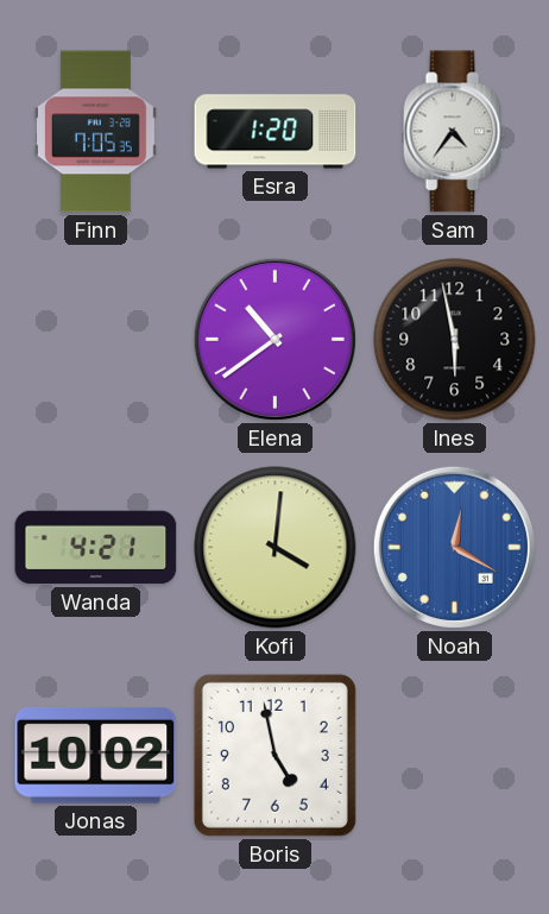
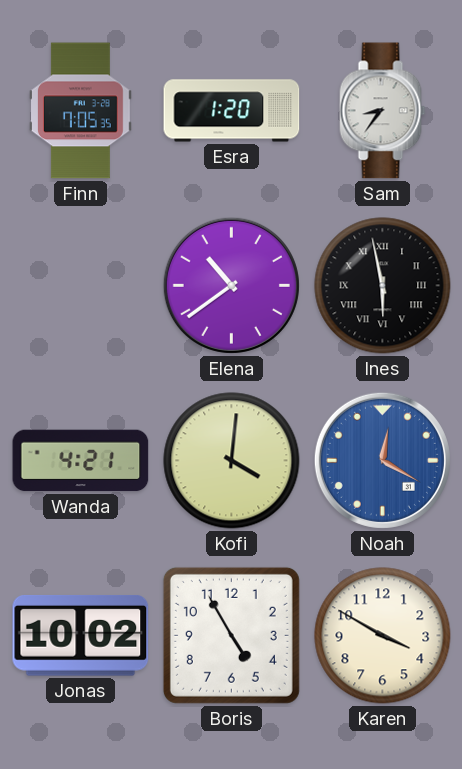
Sam: 4:36 -> 8:36 (383, 111)
Ines numerals: Arabic -> Roman (383, 286)
Boris: 4:58 -> 4:55 (231, 635)
Karen: none -> 3:50 (383, 636)
